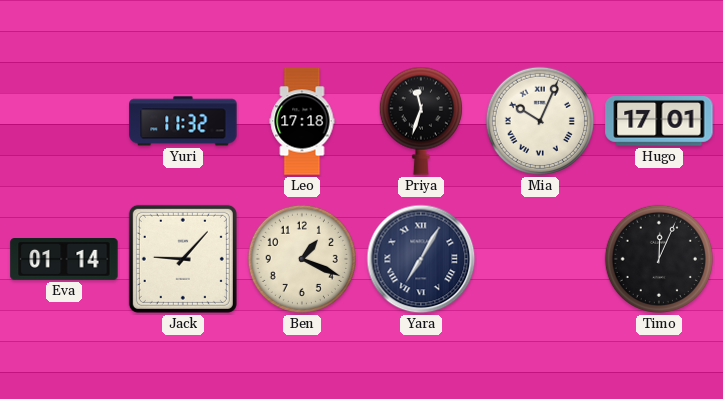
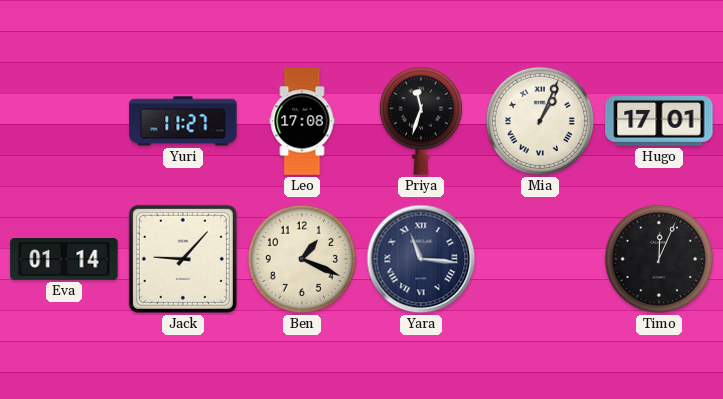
Yuri: 11:32 -> 11:27 (183, 121)
Leo: 17:18 -> 17:08 (302, 121)
Mia: 10:04 -> 1:04 (540, 121)
Yara: 7:05 -> 11:16 (421, 259)
